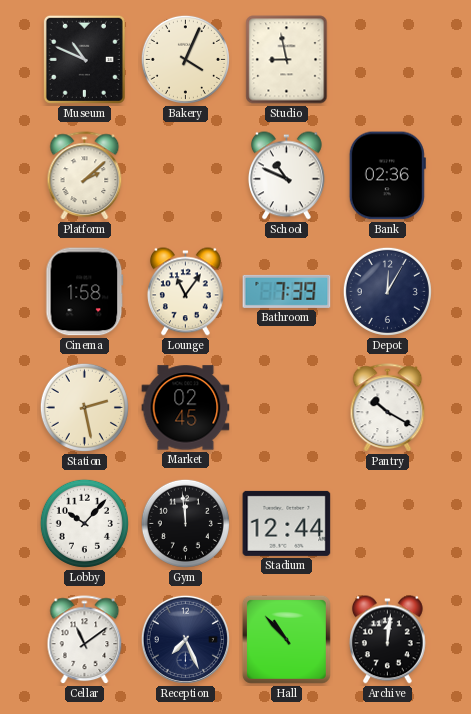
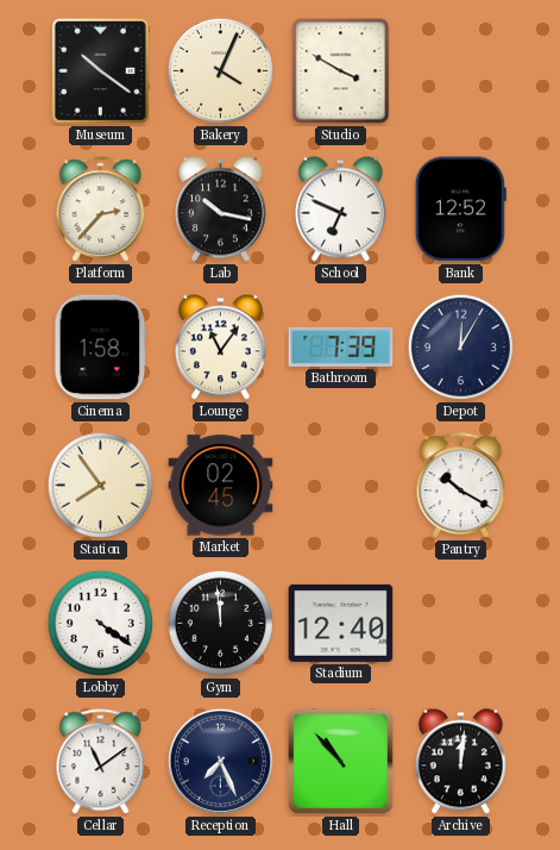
Museum: 10:49 -> 10:21 (100, 70)
Studio: 8:58 -> 3:50 (341, 71)
Platform: 2:08 -> 2:37 (101, 210)
Lab: none -> 10:17 (220, 210)
School: 10:49 -> 6:49 (340, 210)
Bank: 02:36 -> 12:52 (460, 210)
Station: 2:28 -> 7:54 (100, 485)
Lobby: 10:07 -> 4:21 (100, 623)
Stadium: 12:44 -> 12:40 (341, 623)
